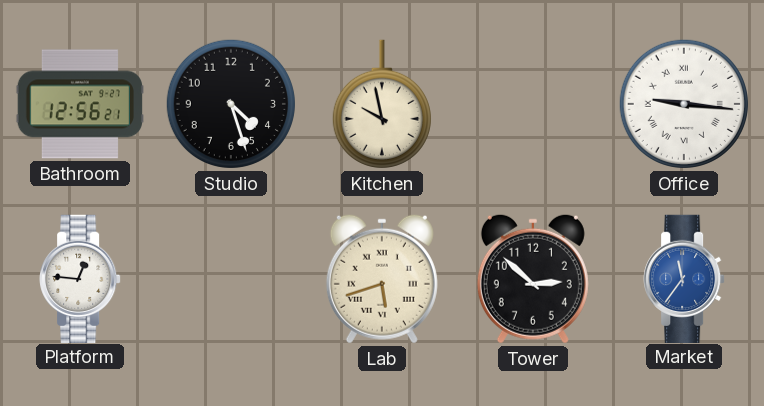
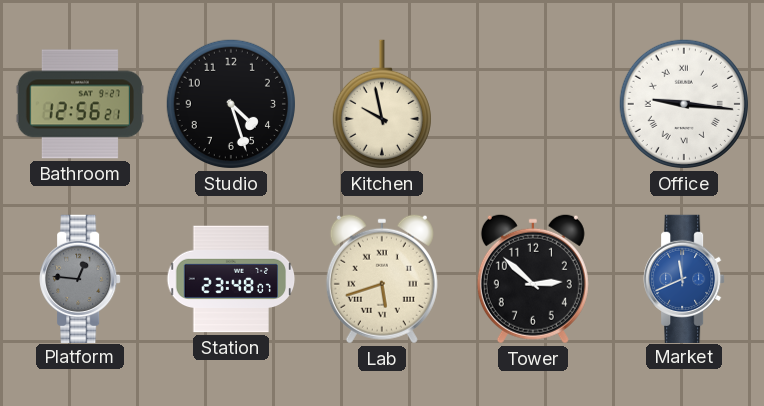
Platform dial: white -> grey (80, 278)
Station: none -> 23:48 (231, 279)
Market: 11:36 -> 11:41 (684, 278)
